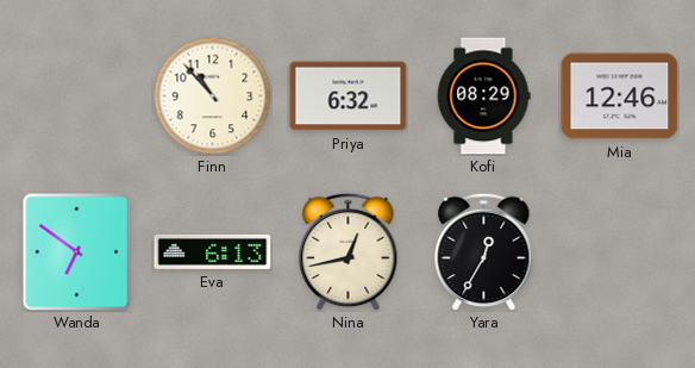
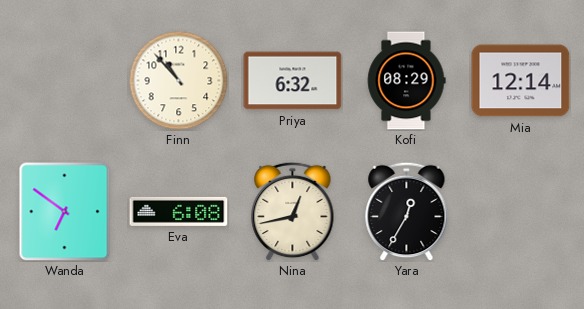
Mia: 12:46 -> 12:14 (521, 81)
Eva: 6:13 -> 6:08 (179, 211)
